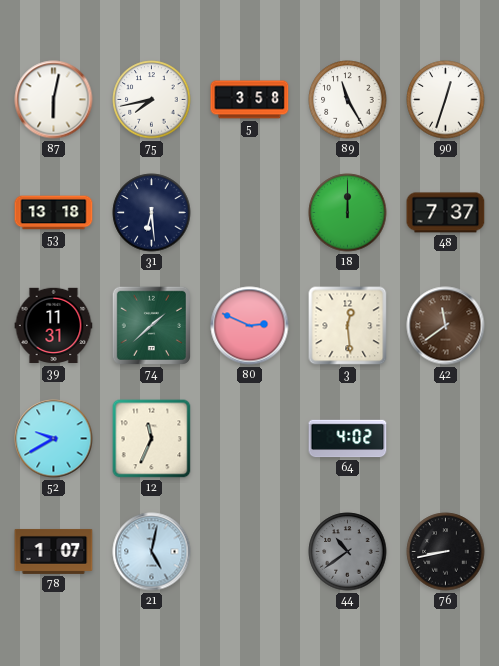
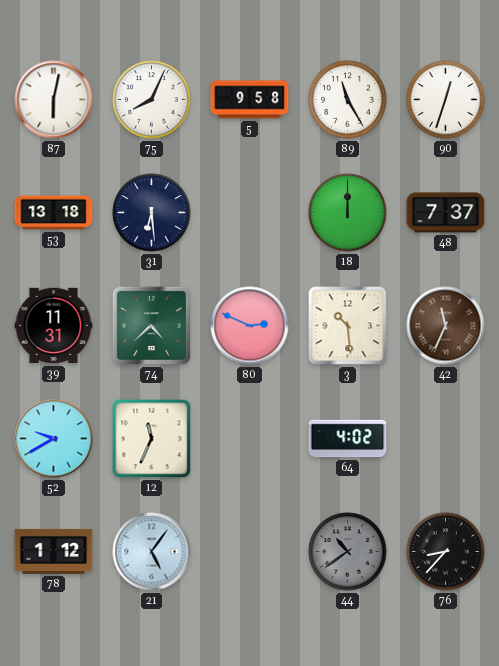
75: 7:43 -> 8:04 (152, 100)
5: 3:58 -> 9:58 (250, 100)
74: 1:38 -> 4:38 (151, 325)
3: 12:29 -> 10:29 (348, 326)
42: 11:39 -> 11:34 (446, 326)
78: 1:07 -> 1:12 (54, 551)
21: 5:02 -> 5:06 (152, 552)
76: 8:43 -> 8:37 (446, 552)
